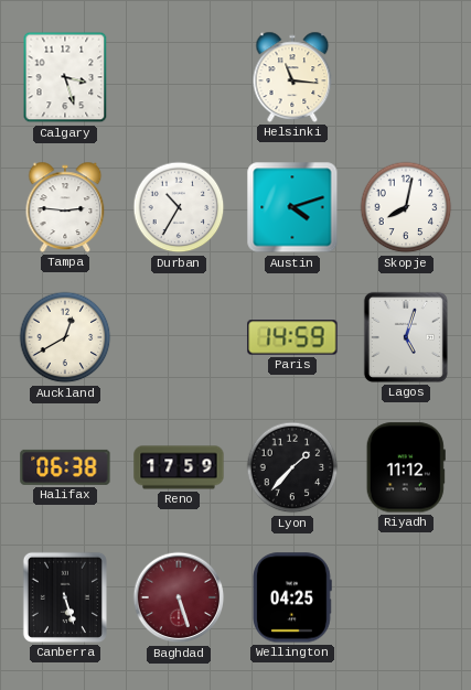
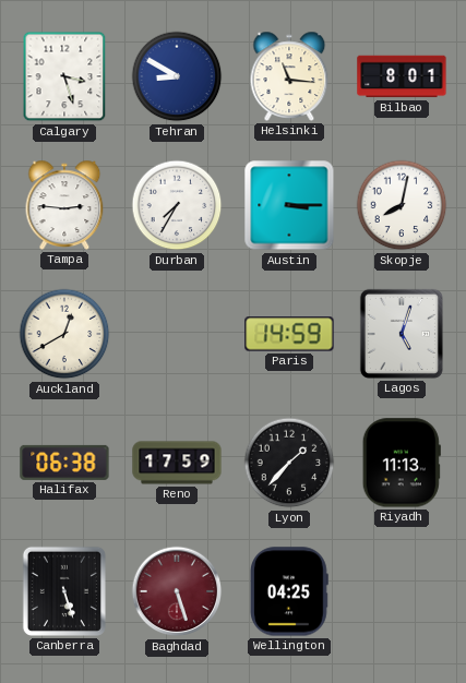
Tehran: none -> 8:50 (177, 76)
Bilbao: none -> 8:01 (402, 76)
Durban: 10:35 -> 7:35 (177, 205)
Austin: 4:12 -> 3:15 (289, 205)
Riyadh: 11:12 -> 11:13 (402, 463)
